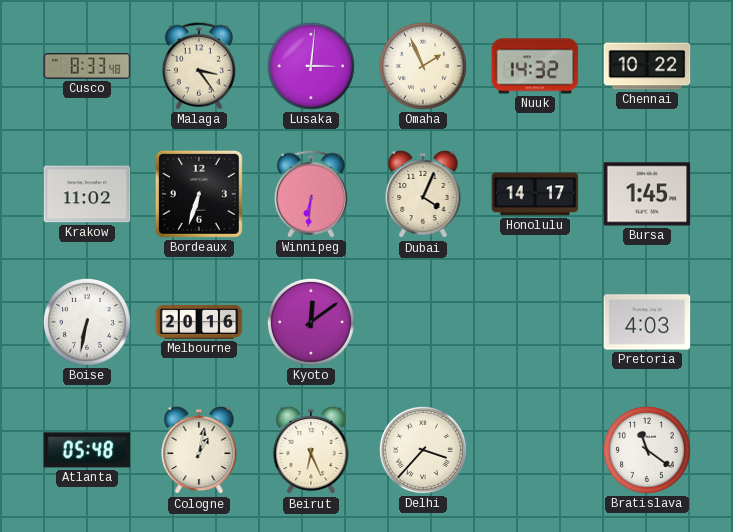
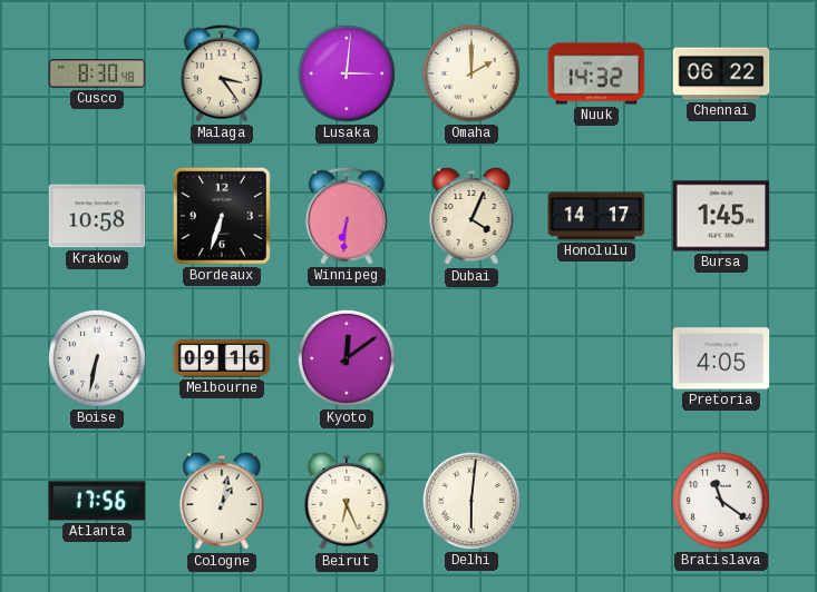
Cusco: 8:33 -> 8:30 (97, 73)
Omaha: 1:56 -> 2:00 (471, 73)
Chennai: 10:22 -> 06:22 (721, 73)
Krakow: 11:02 -> 10:58 (97, 216)
Melbourne: 20:16 -> 09:16 (222, 359)
Pretoria: 4:03 -> 4:05 (721, 358)
Atlanta: 05:48 -> 17:56 (97, 501)
Delhi: 3:37 -> 6:01 (471, 501)
